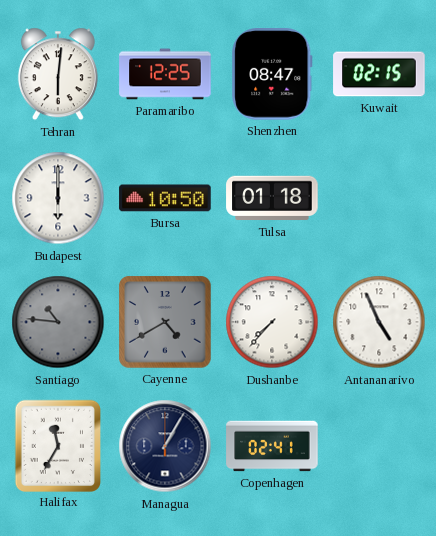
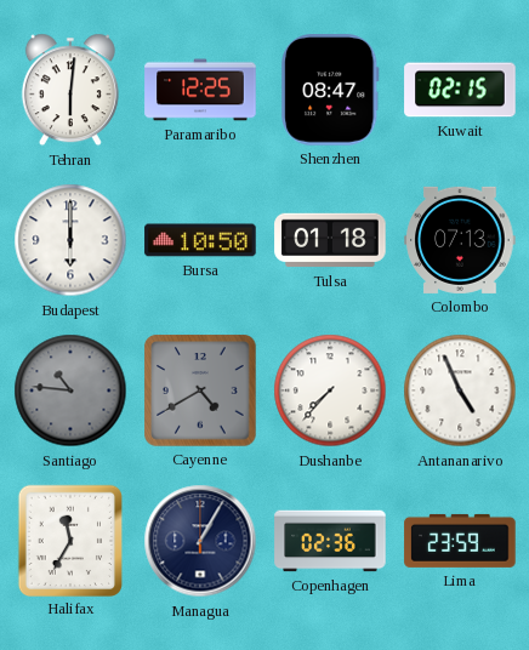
Colombo: none -> 07:13 (460, 240)
Copenhagen: 02:41 -> 02:36 (330, 541)
Lima: none -> 23:59 (460, 541)
